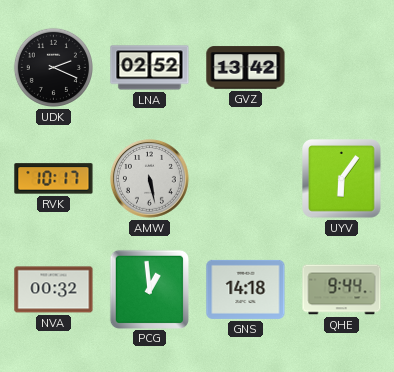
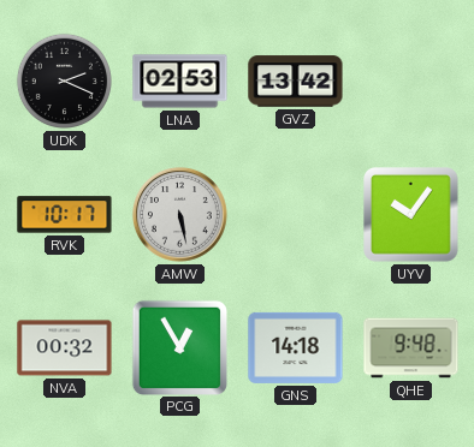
LNA: 02:52 -> 02:53 (180, 82)
UYV: 6:06 -> 10:06 (411, 215)
PCG: 12:59 -> 12:55 (179, 347)
QHE: 9:44 -> 9:48 (411, 348)
